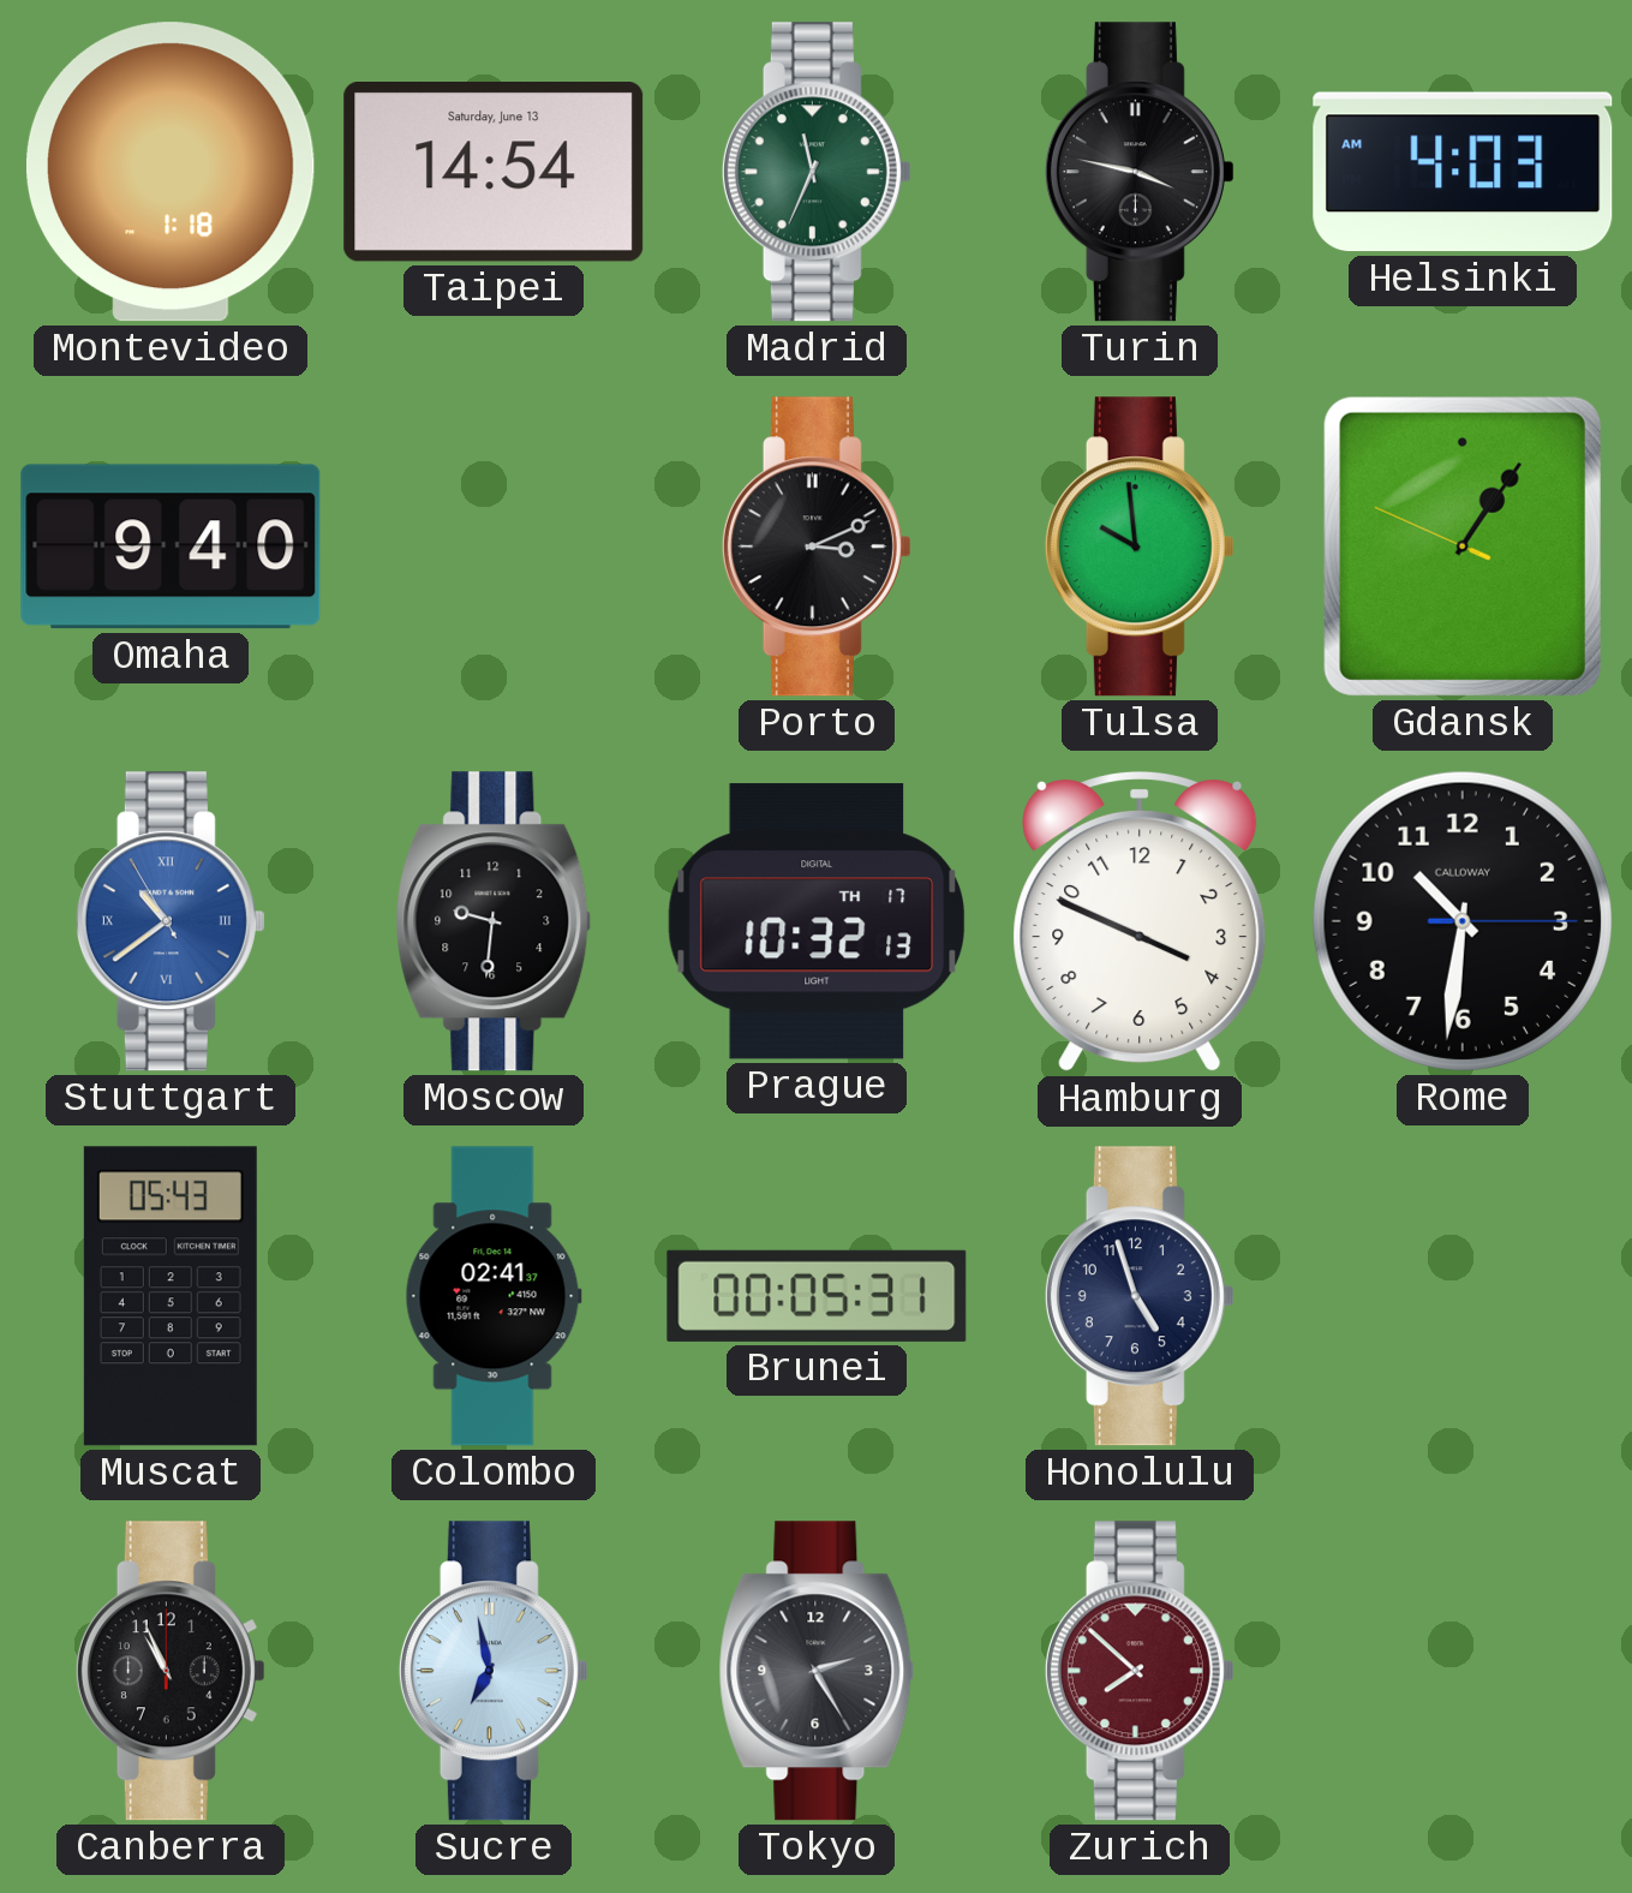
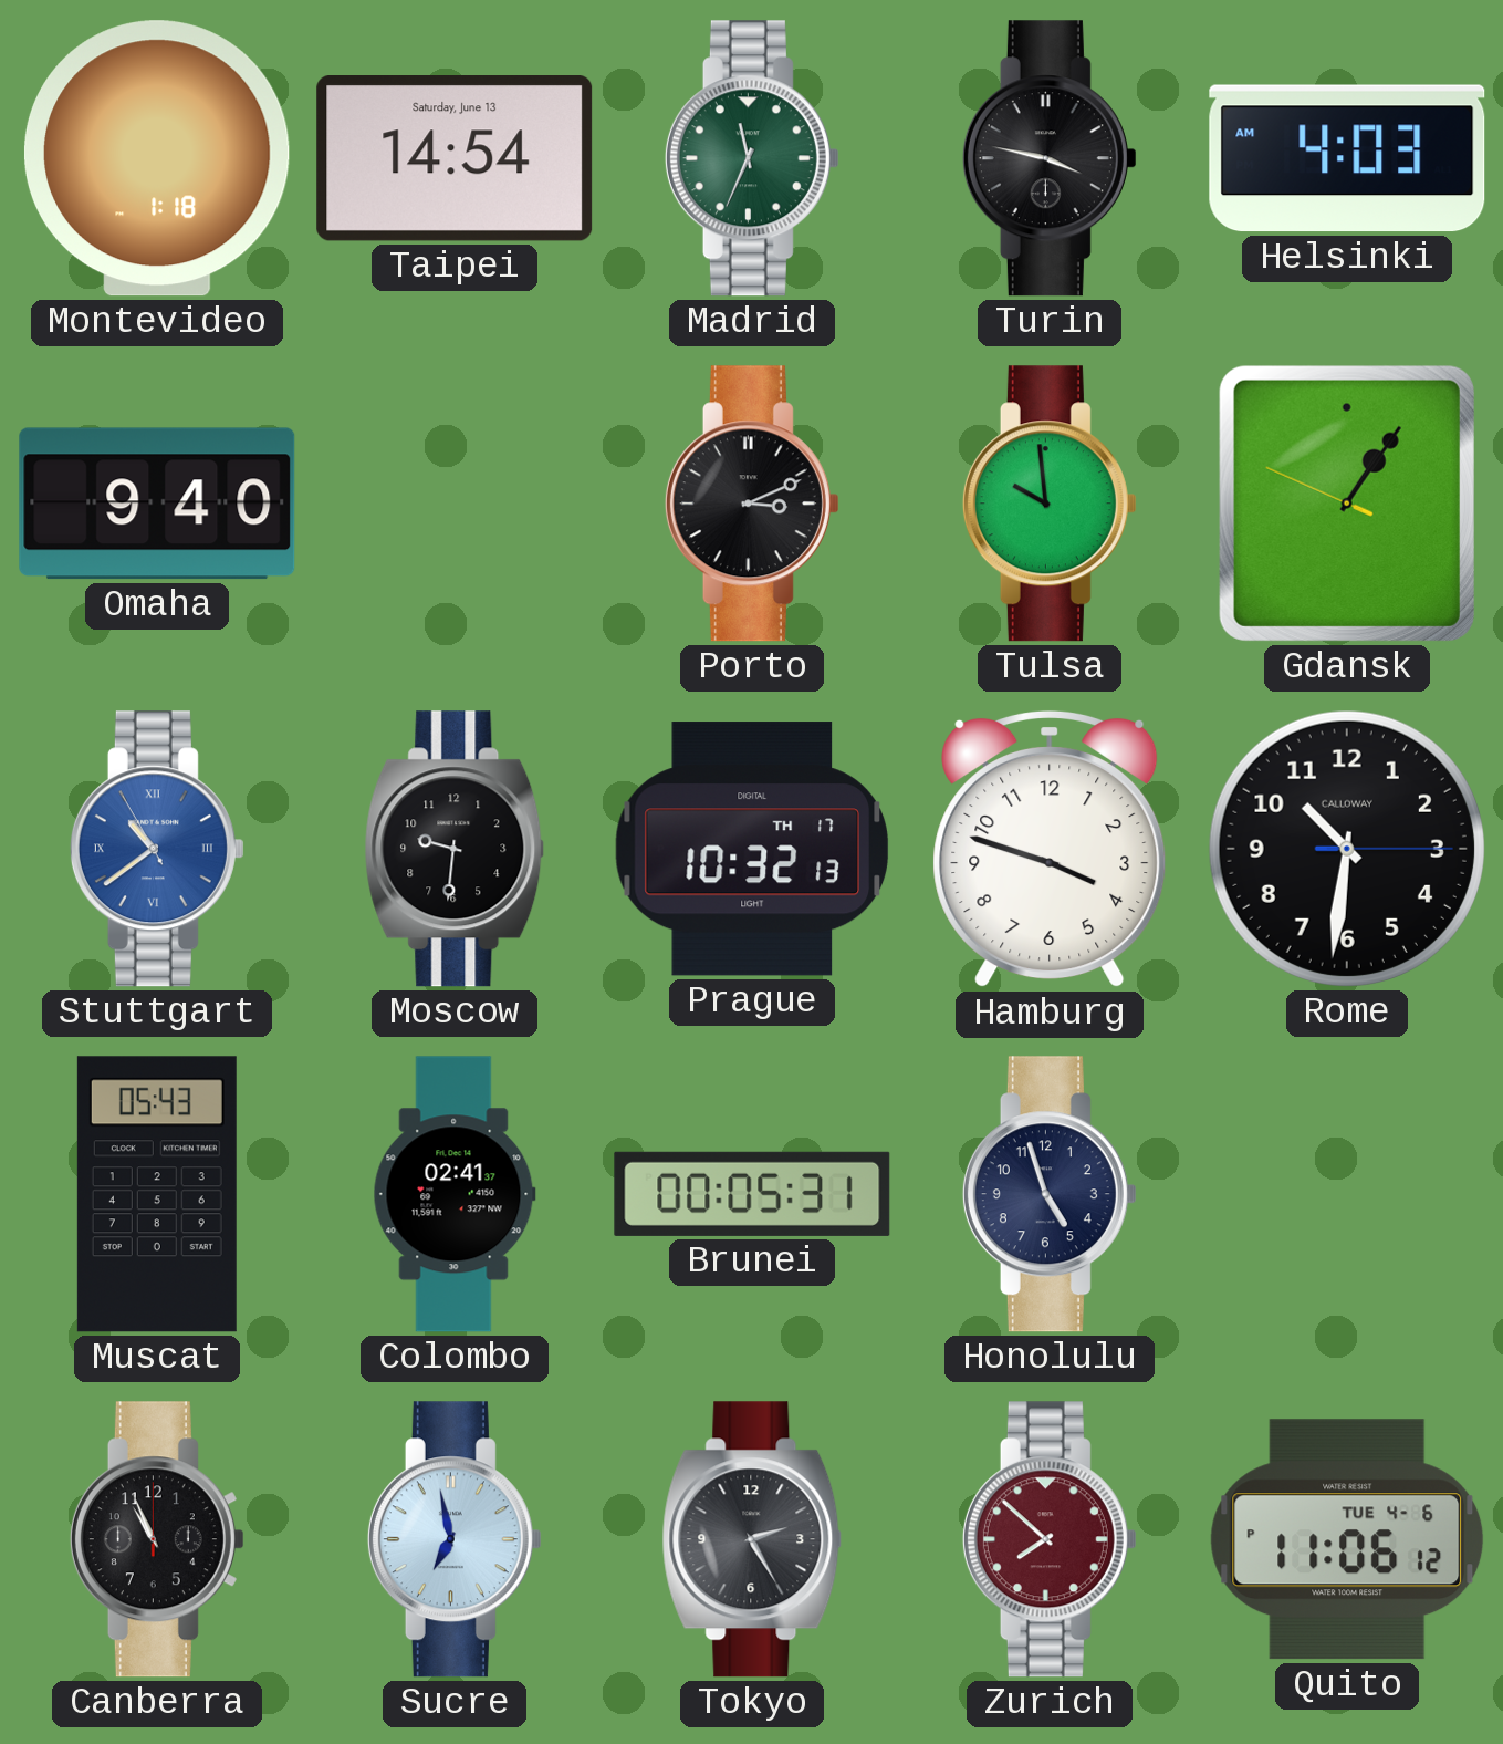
Hamburg: 3:49 -> 3:48 (1050, 849)
Quito: none -> 11:06 (1347, 1539)
